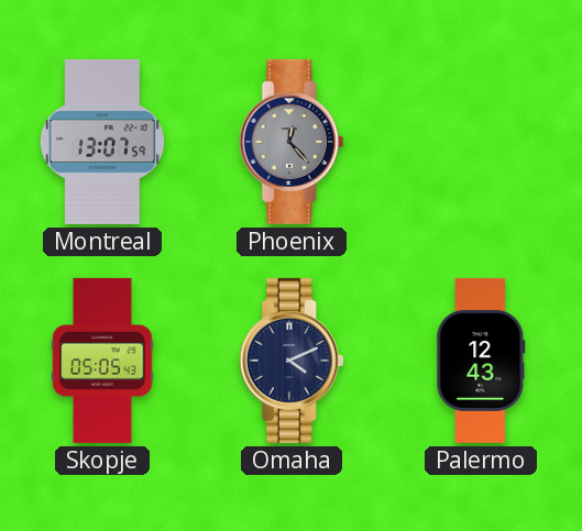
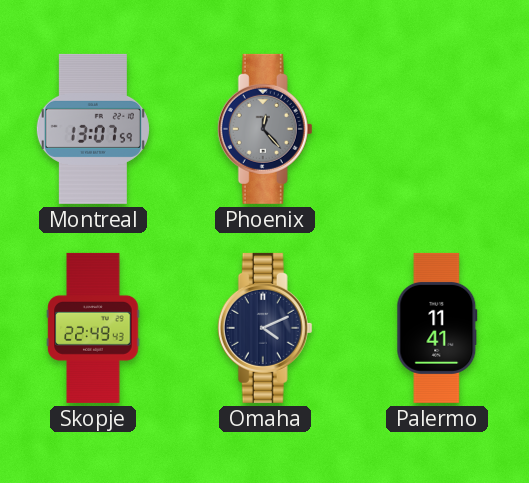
Skopje: 05:05 -> 22:49 (93, 328)
Palermo: 12:43 -> 11:41 (437, 328)
